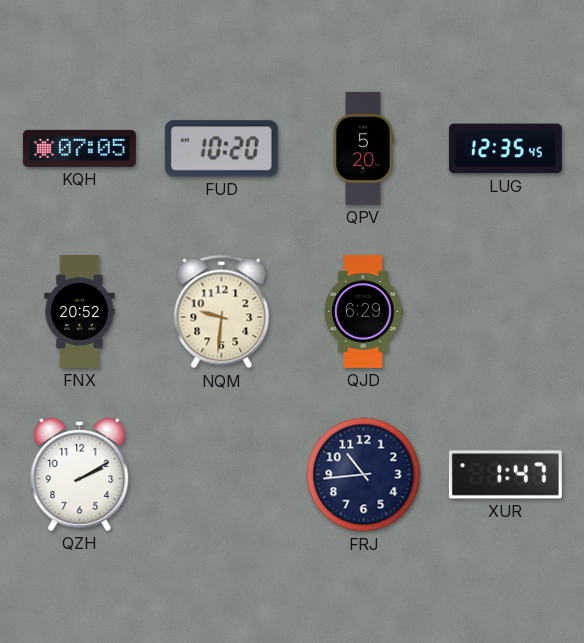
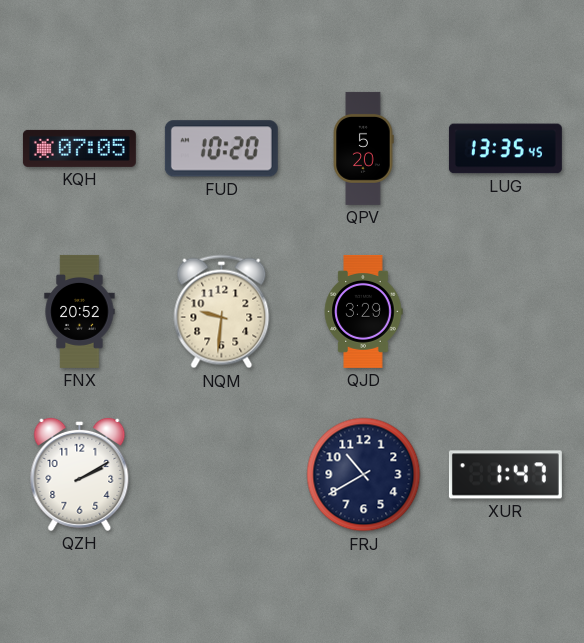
LUG: 12:35 -> 13:35 (505, 149)
QJD: 6:29 -> 3:29 (363, 311)
FRJ: 10:44 -> 10:40 (364, 475)
